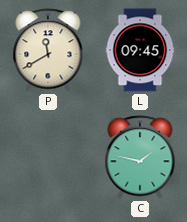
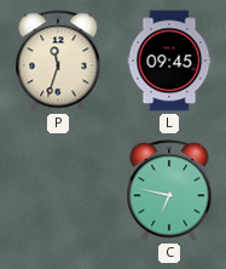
P: 11:40 -> 11:33 (58, 61)
C: 1:47 -> 6:47 (169, 190)
